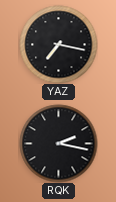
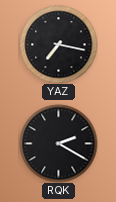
RQK: 2:17 -> 2:20 (58, 143)
